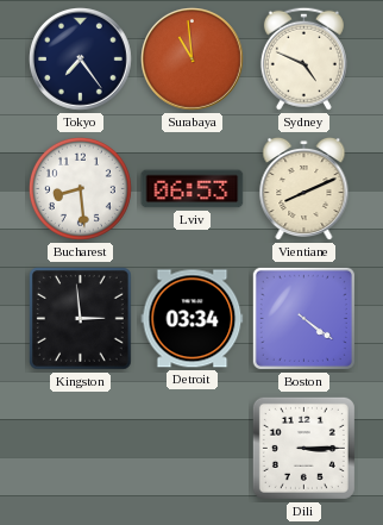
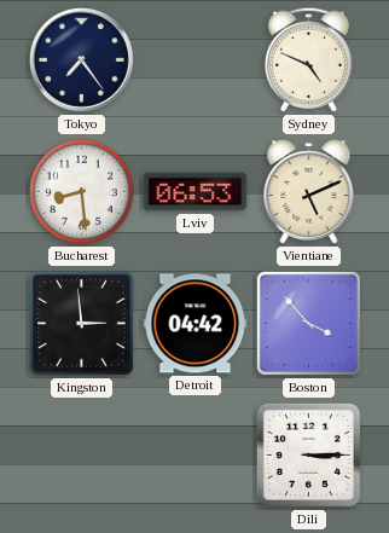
Surabaya: 10:59 -> none (193, 60)
Vientiane: 8:11 -> 5:11 (309, 192)
Detroit: 03:34 -> 04:42 (196, 324)
Boston: 4:21 -> 3:53 (308, 323)
